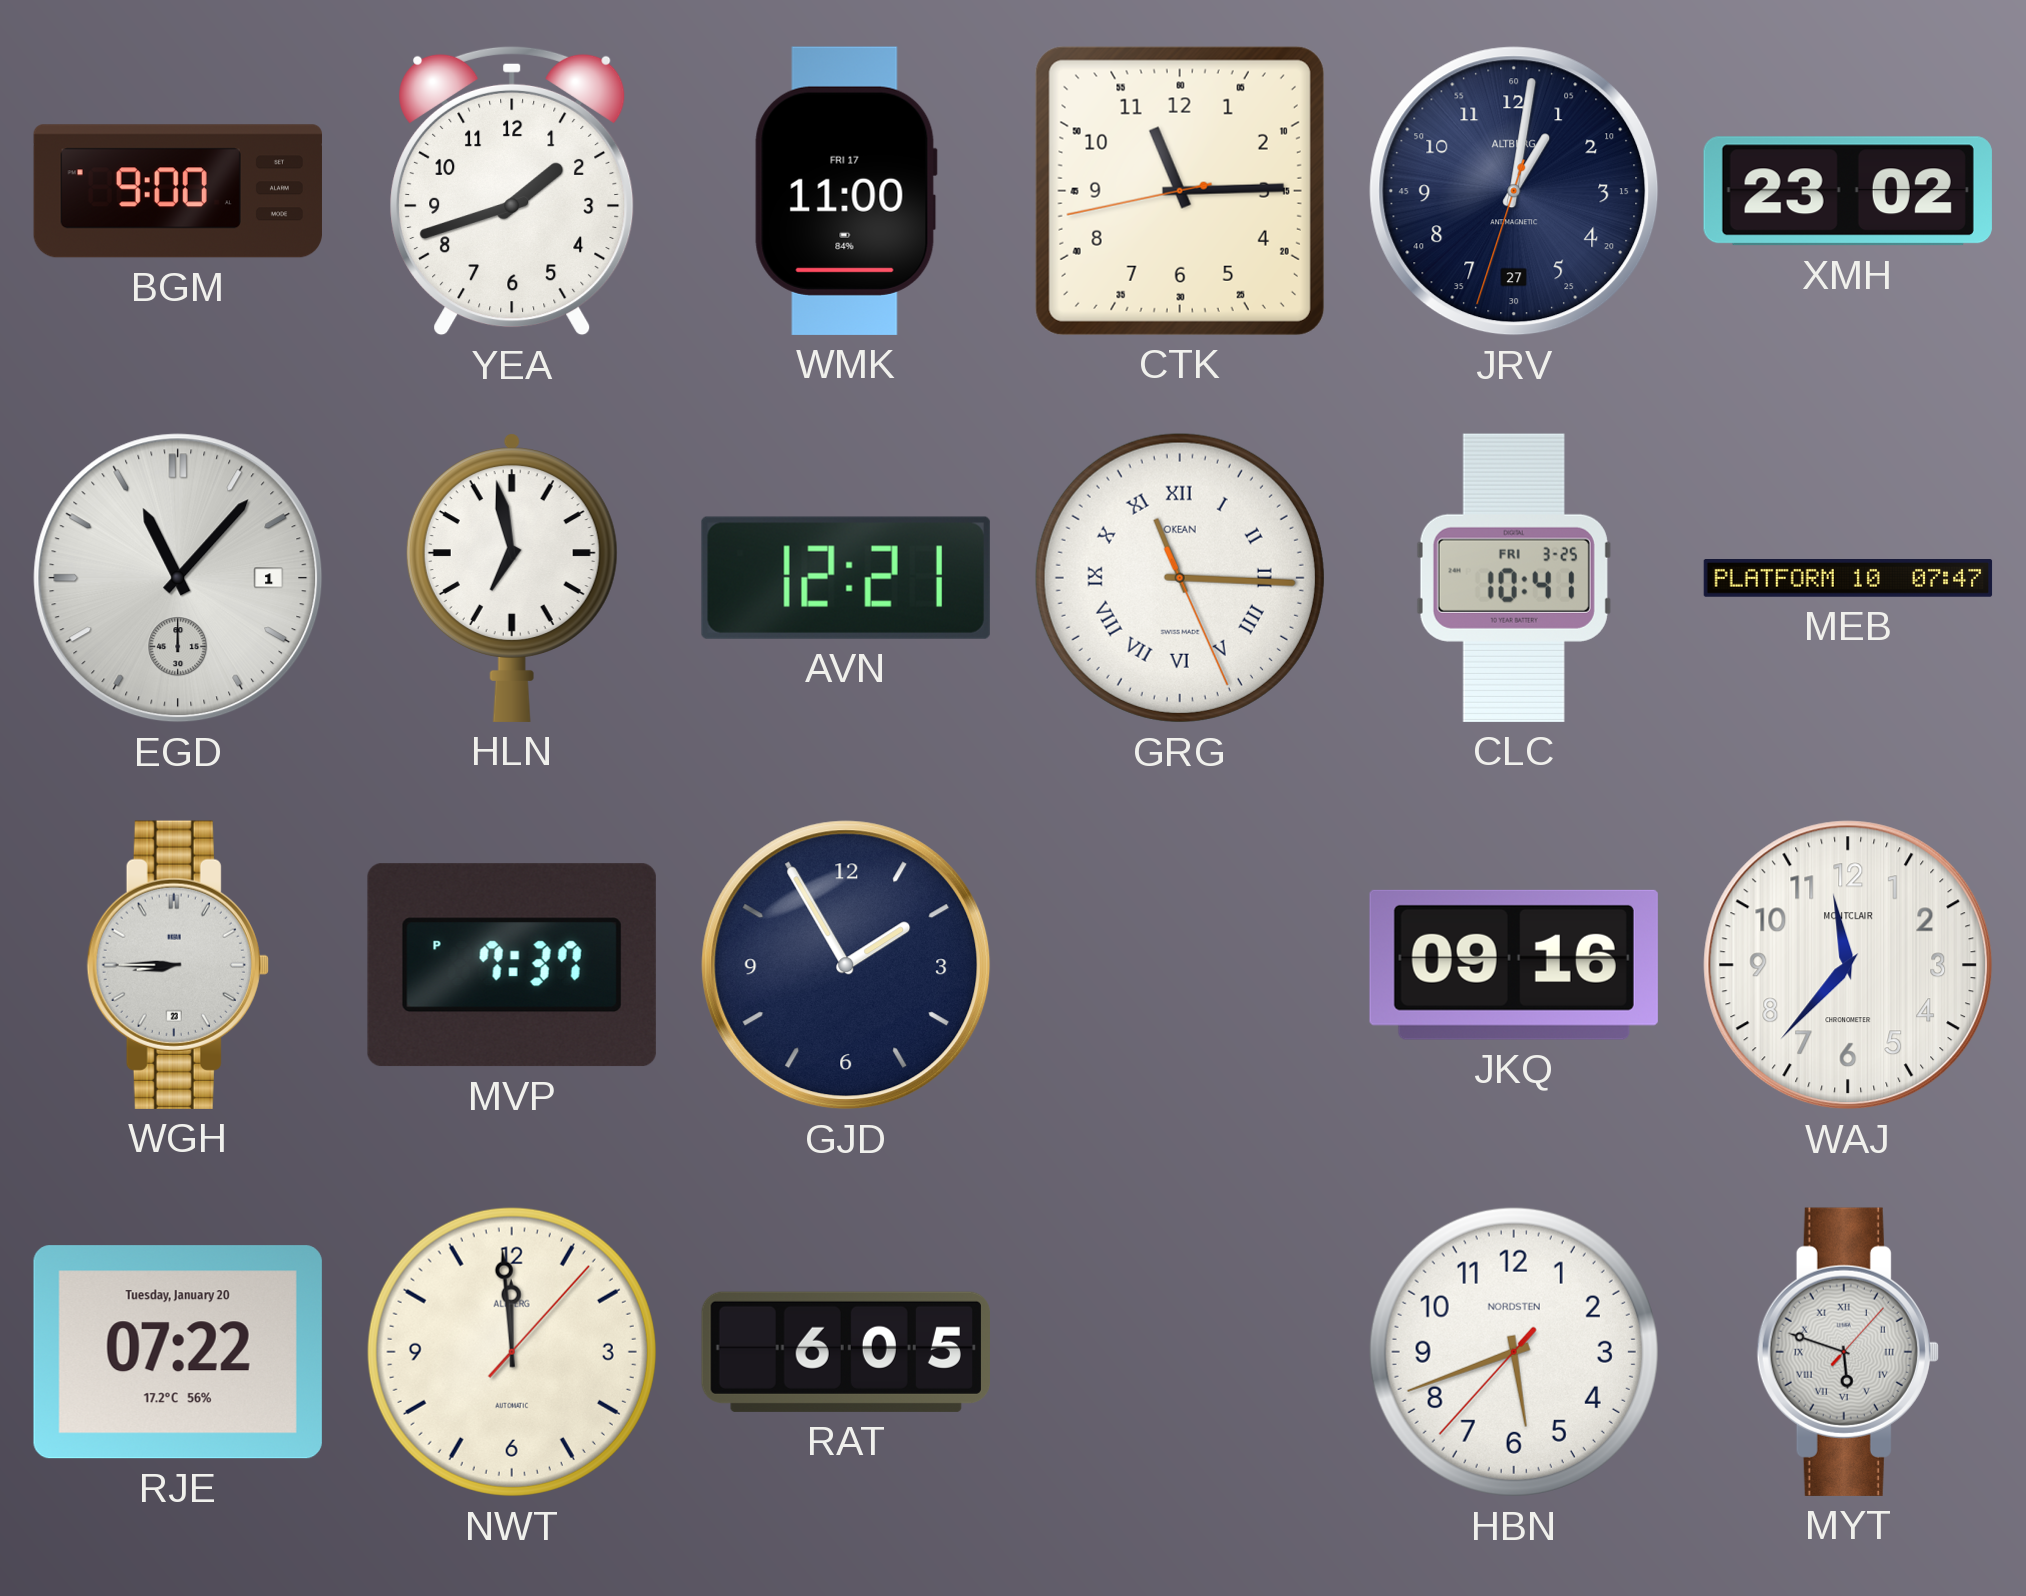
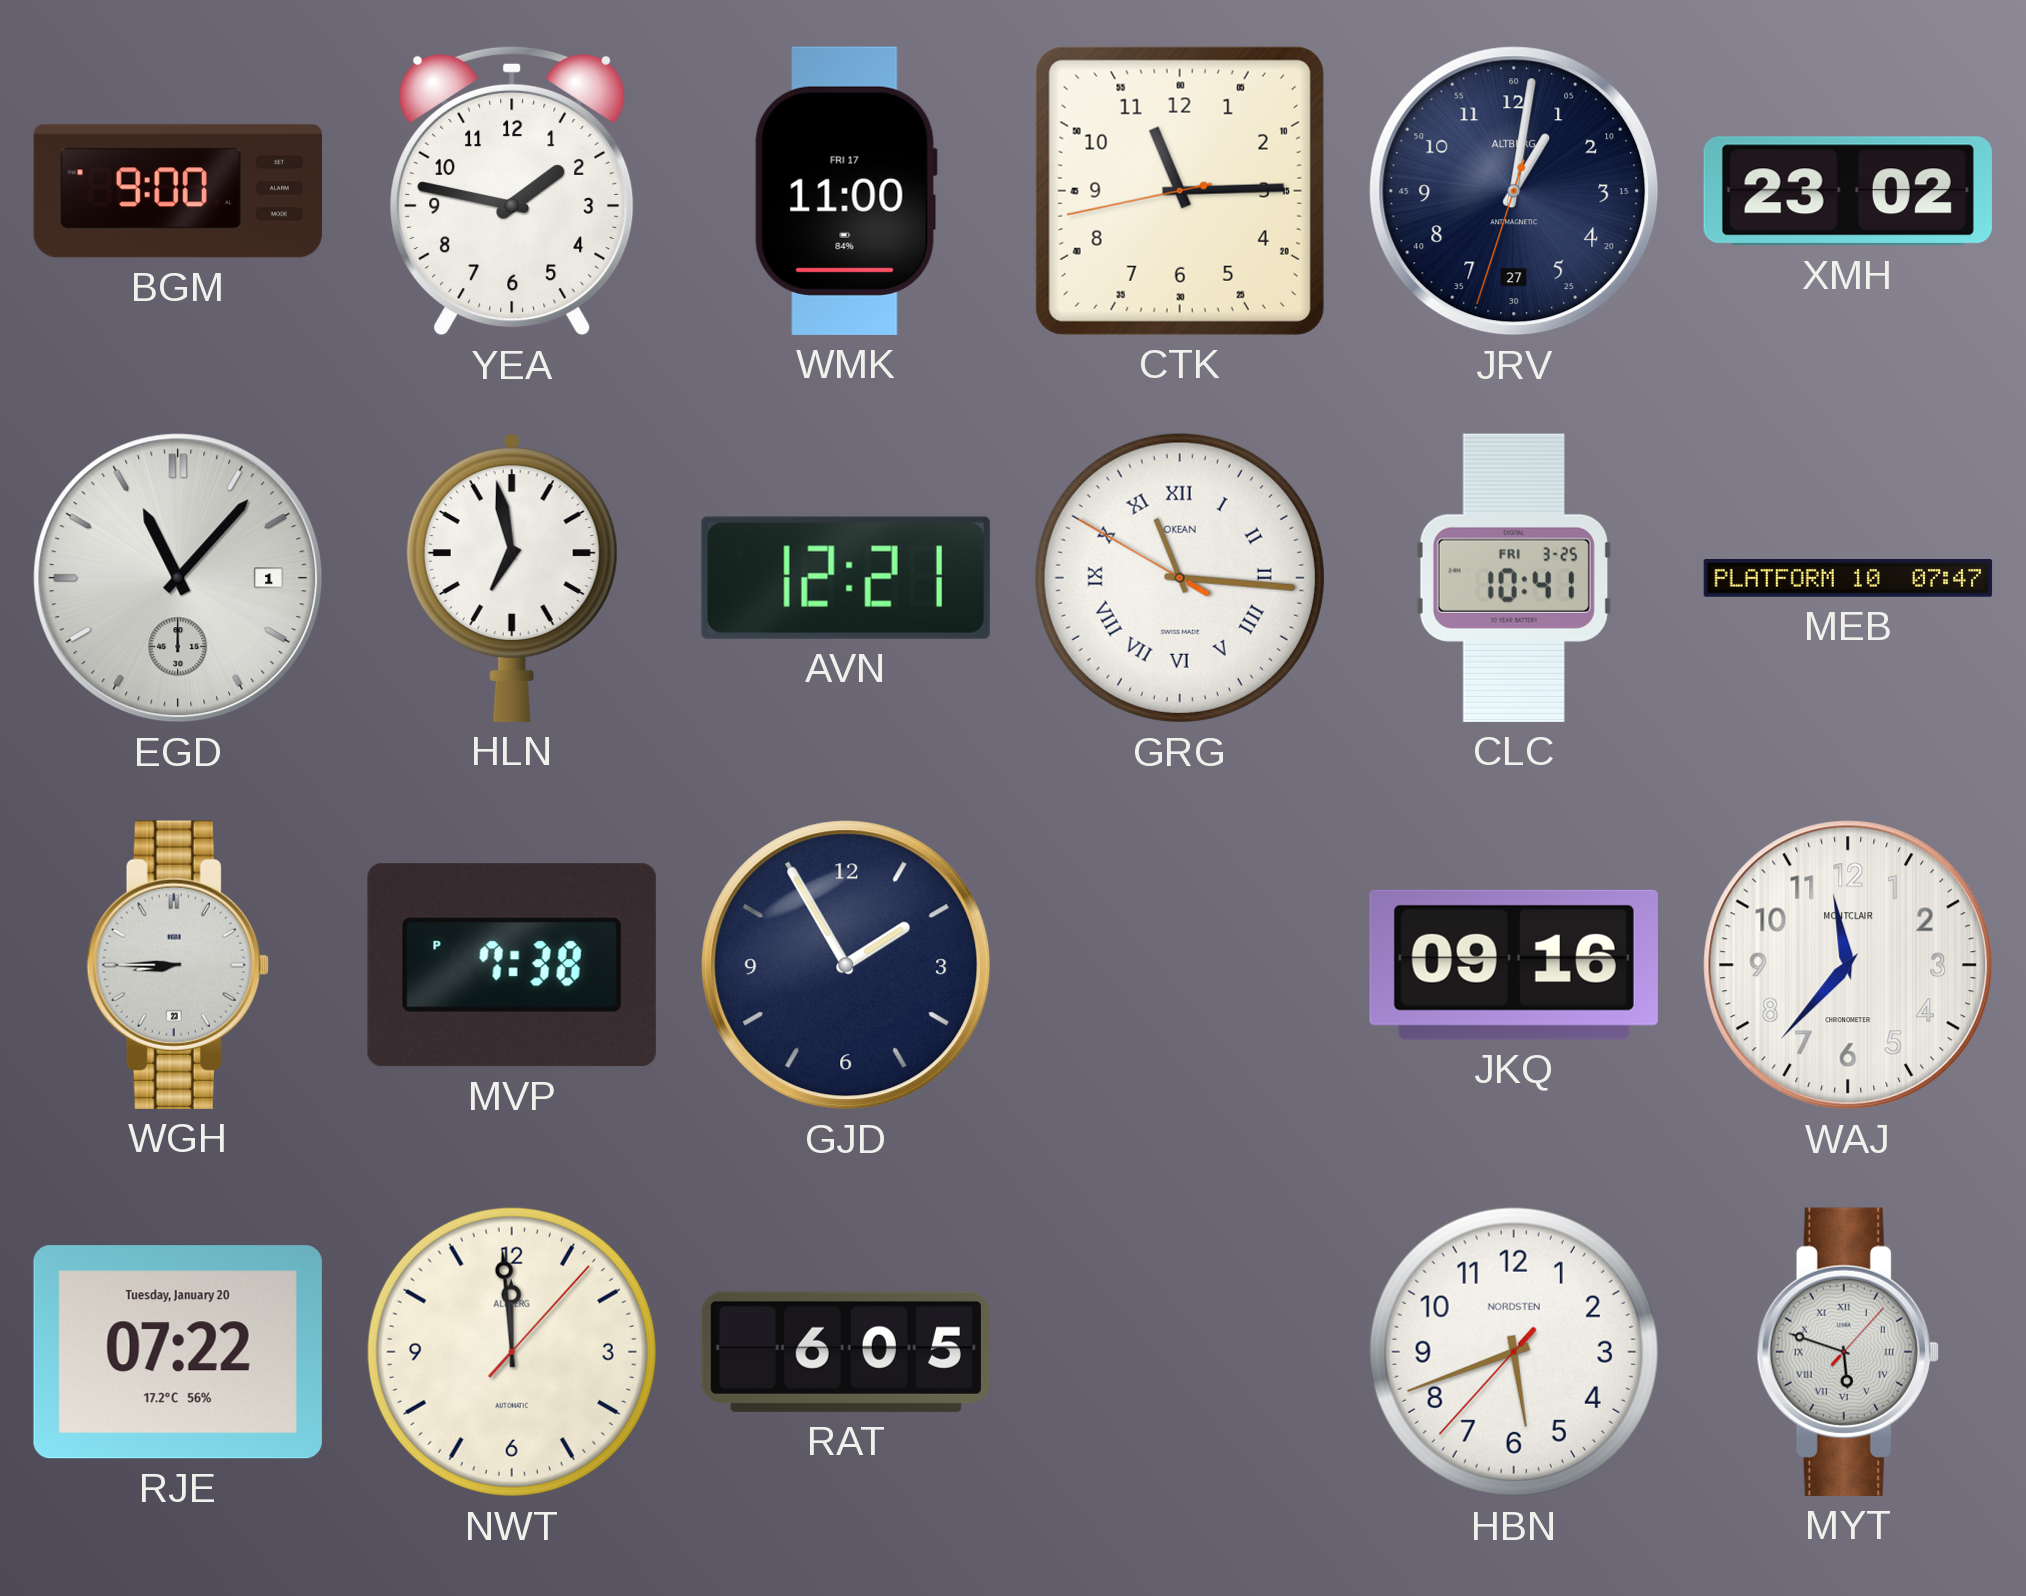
YEA: 1:42 -> 1:47 (512, 191)
GRG: 11:15:26 -> 11:15:50 (1180, 578)
MVP: 7:37 -> 7:38 (512, 965)
